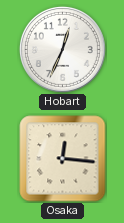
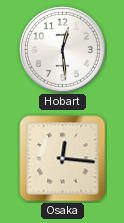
Hobart: 12:34 -> 12:29 (62, 49)
